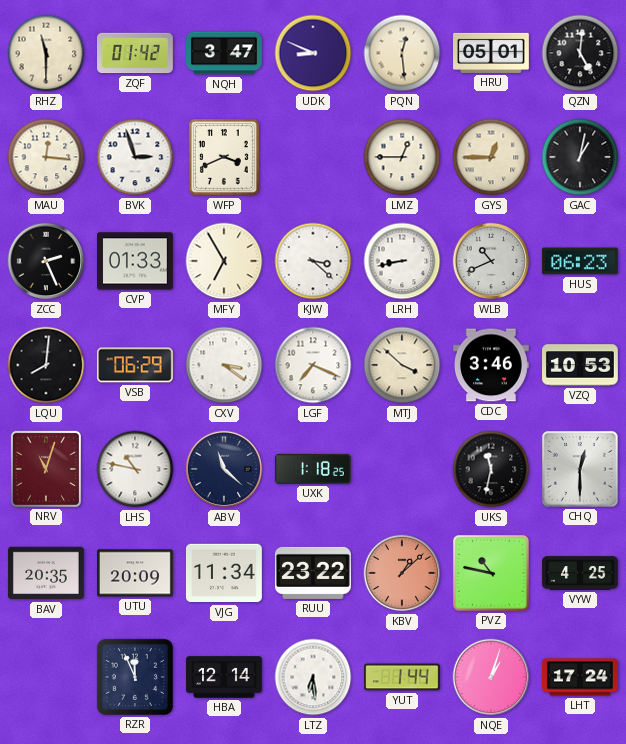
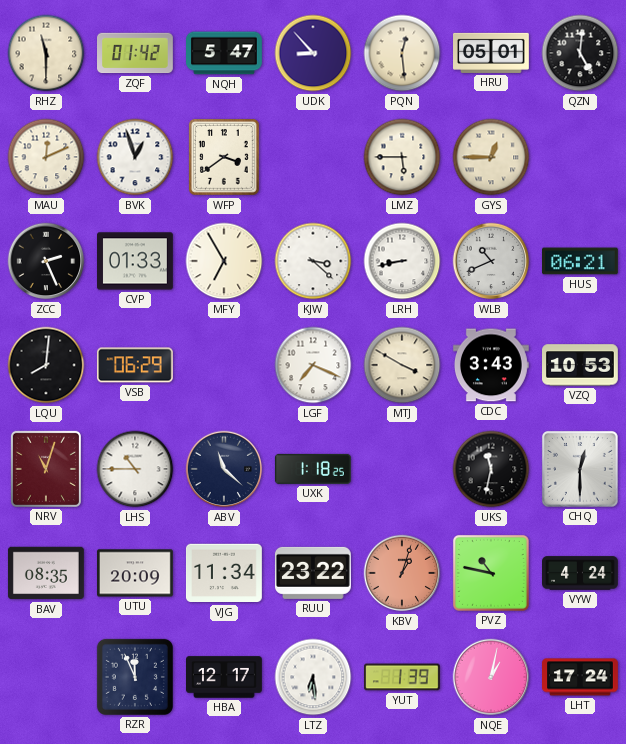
NQH: 3:47 -> 5:47 (225, 53)
UDK: 8:49 -> 8:53 (313, 53)
MAU: 12:16 -> 12:11 (46, 157)
BVK: 2:57 -> 12:57 (135, 157)
WFP: 3:41 -> 3:39 (224, 158)
LMZ: 12:45 -> 5:45 (402, 157)
GAC: 1:02 -> none (580, 157)
HUS: 06:23 -> 06:21 (581, 261)
CXV: 3:21 -> none (224, 365)
MTJ: 3:52 -> 3:50 (402, 365)
CDC: 3:46 -> 3:43 (491, 365)
LHS: 10:47 -> 10:45 (135, 469)
BAV: 20:35 -> 08:35 (46, 573)
KBV: 1:08 -> 1:03 (402, 573)
VYW: 4:25 -> 4:24 (581, 573)
HBA: 12:14 -> 12:17 (225, 677)
YUT: 1:44 -> 1:39 (403, 677)
NQE: 1:03 -> 1:02 (491, 677)
